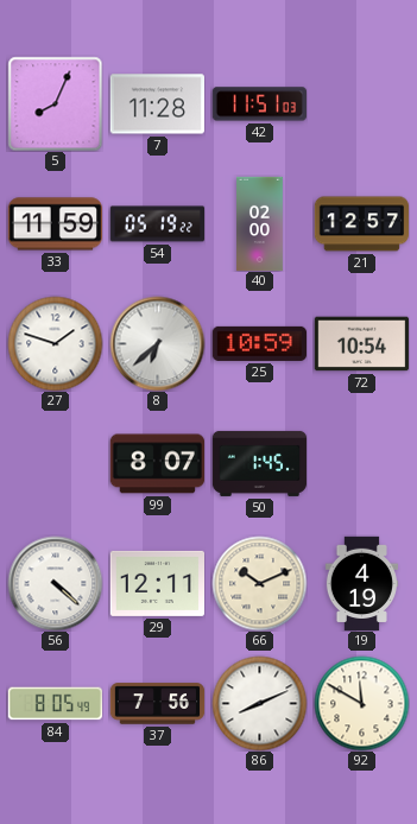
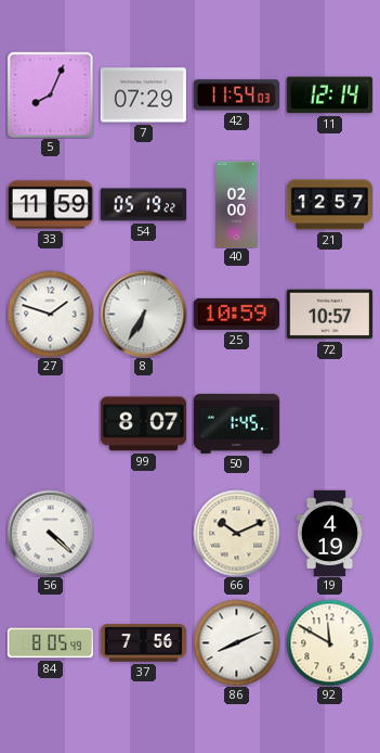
7: 11:28 -> 07:29 (143, 95)
42: 11:51 -> 11:54 (236, 95)
11: none -> 12:14 (329, 95)
8: 6:38 -> 6:35 (143, 314)
72: 10:54 -> 10:57 (329, 315)
29: 12:11 -> none (157, 583)
